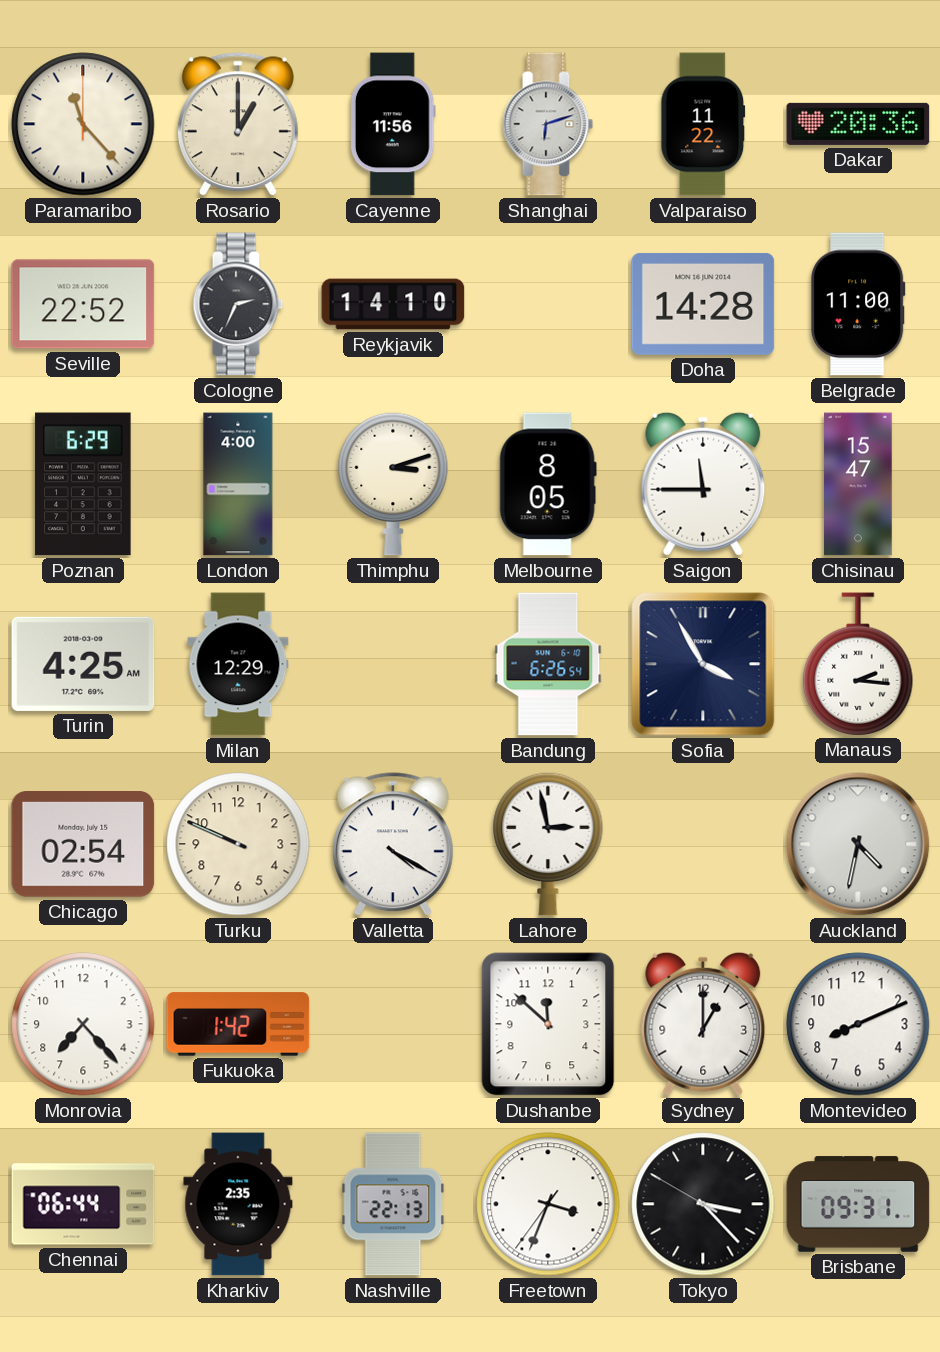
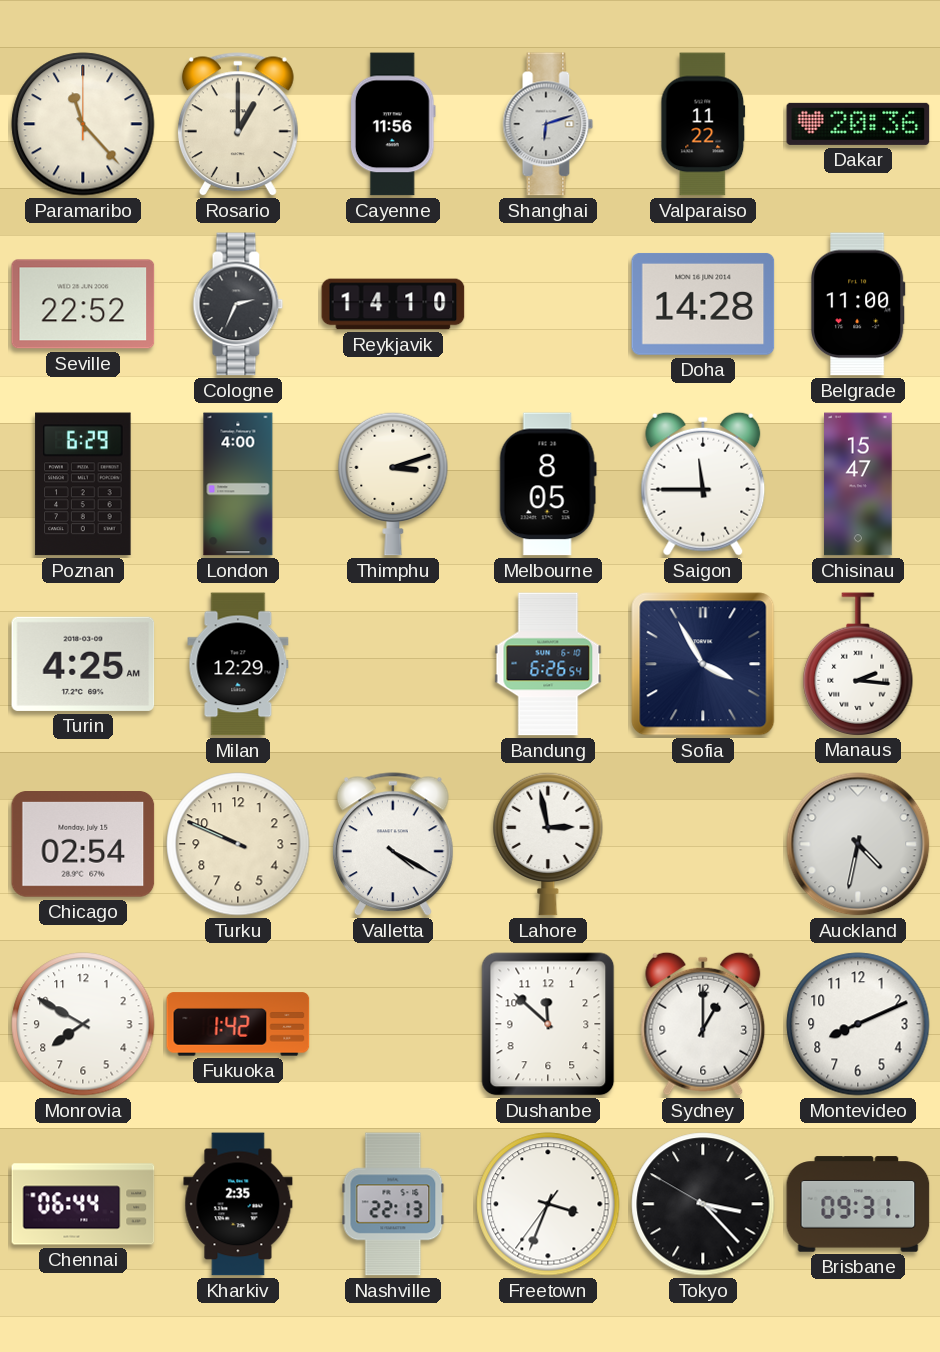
Monrovia: 7:23 -> 7:50 (83, 1024)
